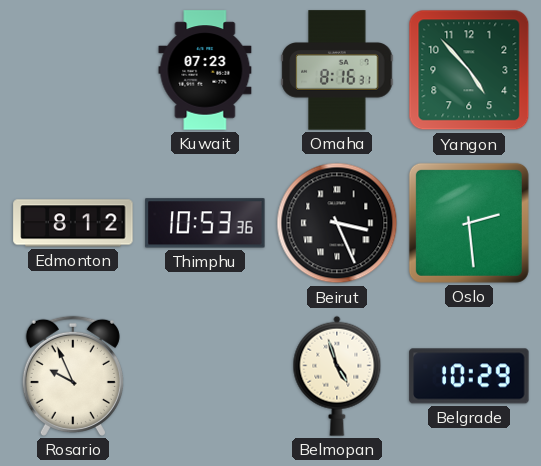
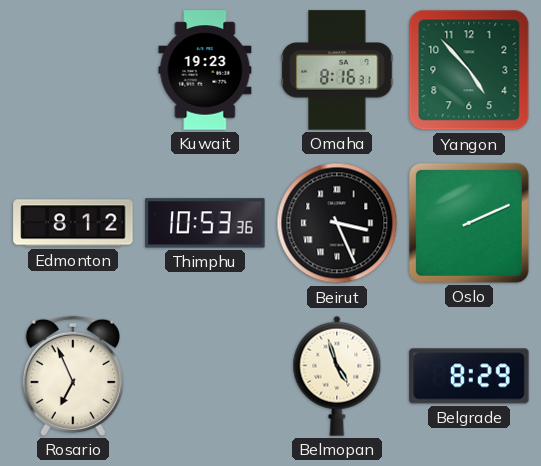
Kuwait: 07:23 -> 19:23 (205, 70)
Oslo: 2:29 -> 2:11 (469, 223)
Rosario: 9:56 -> 6:56 (73, 376)
Belgrade: 10:29 -> 8:29 (469, 376)
